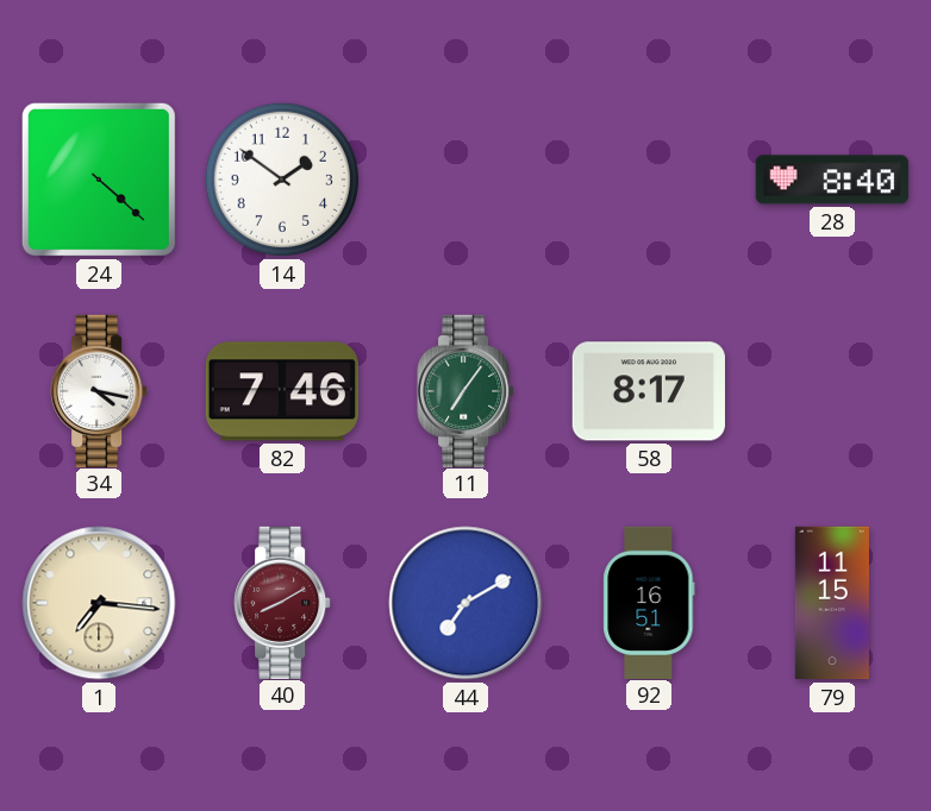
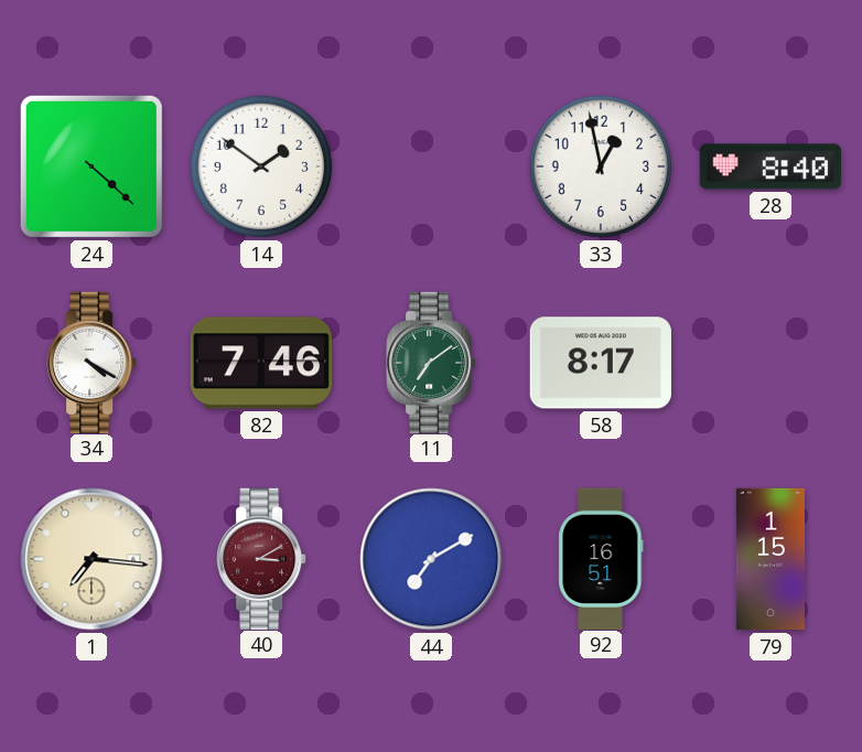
33: none -> 12:58 (601, 166)
34: 4:17 -> 4:20 (91, 362)
11: 7:06 -> 7:09 (431, 362)
40: 8:10 -> 3:10 (261, 558)
79: 11:15 -> 1:15 (771, 559)
